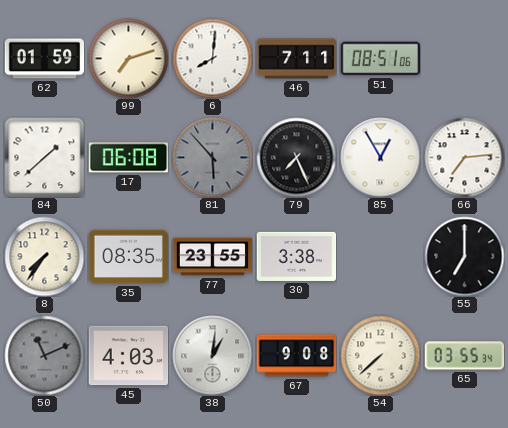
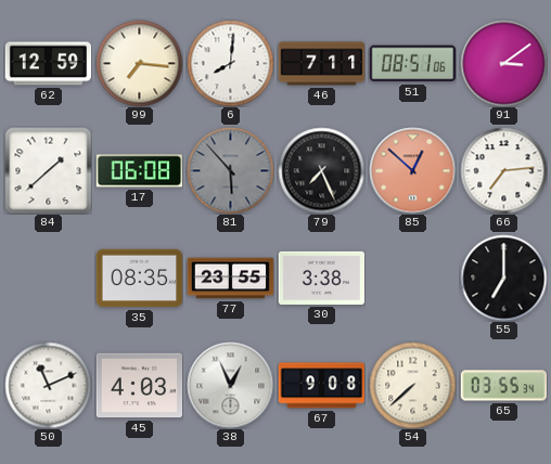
62: 01:59 -> 12:59 (48, 64)
99: 7:12 -> 7:16 (139, 63)
91: none -> 3:09 (503, 63)
85: 12:55 -> 12:52 (412, 170)
85 dial: white -> salmon (412, 170)
8: 7:36 -> none (44, 256)
50 dial: grey -> white (48, 385)
38: 1:01 -> 12:56 (230, 385)
